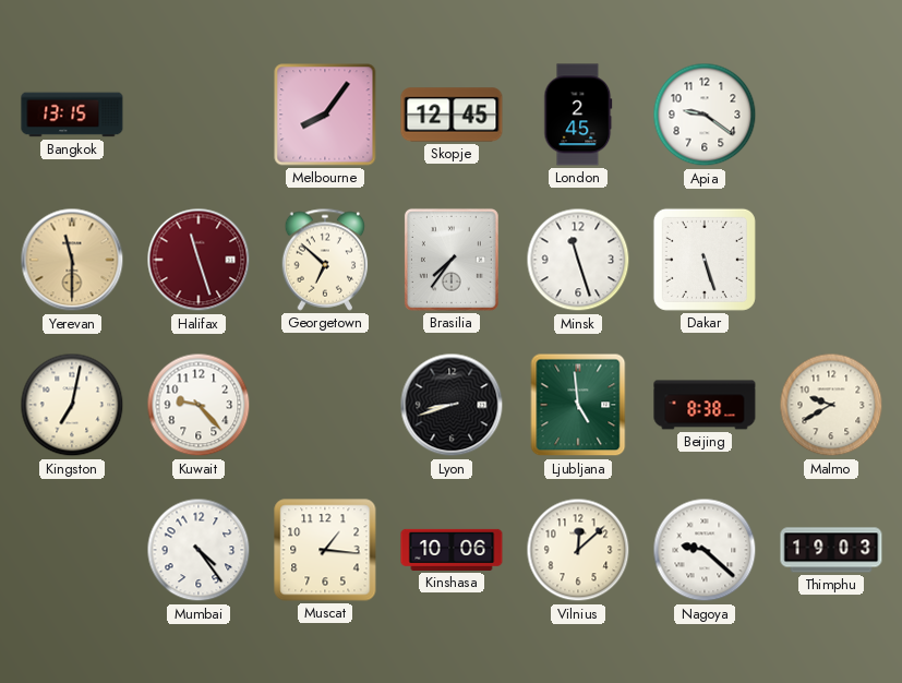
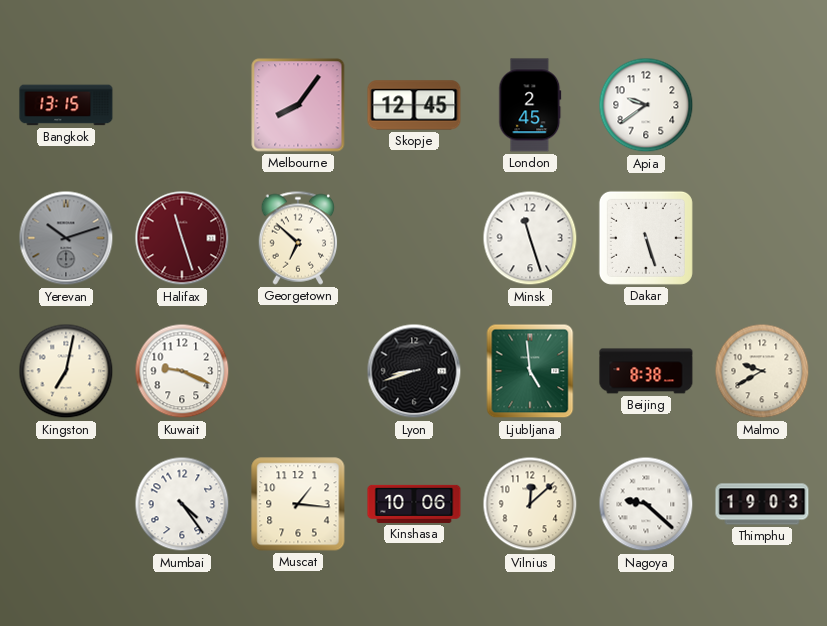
Apia: 9:21 -> 9:39 (646, 105)
Yerevan: 11:30 -> 10:12 (66, 238)
Yerevan dial: champagne -> grey (66, 238)
Brasilia: 7:36 -> none (452, 260)
Kuwait: 9:23 -> 9:19 (182, 371)
